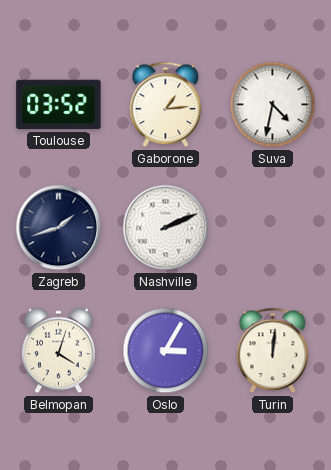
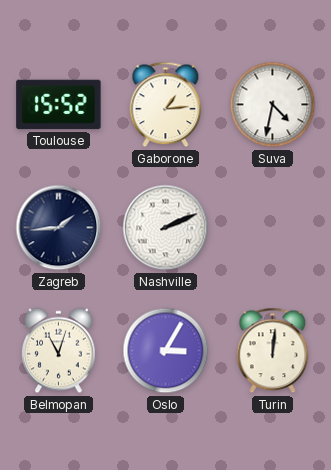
Toulouse: 03:52 -> 15:52 (59, 105)
Zagreb: 1:42 -> 1:44 (59, 228)
Belmopan: 4:03 -> 11:03 (59, 351)
